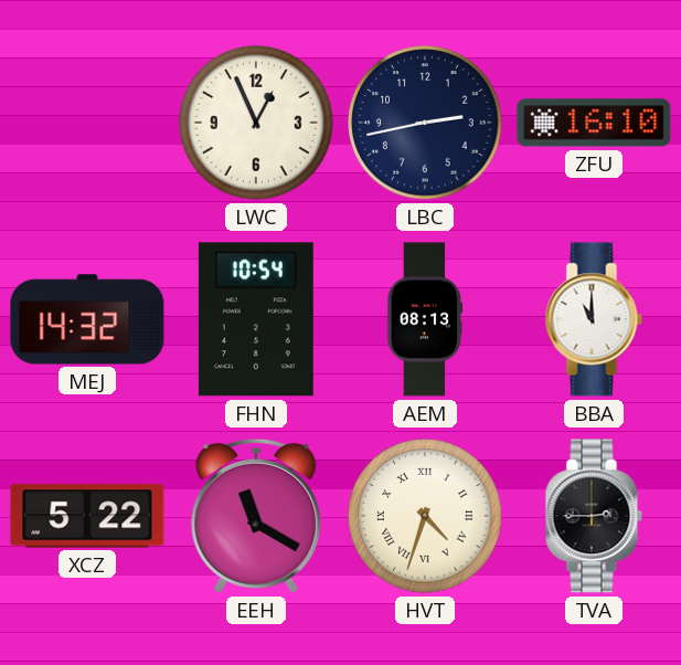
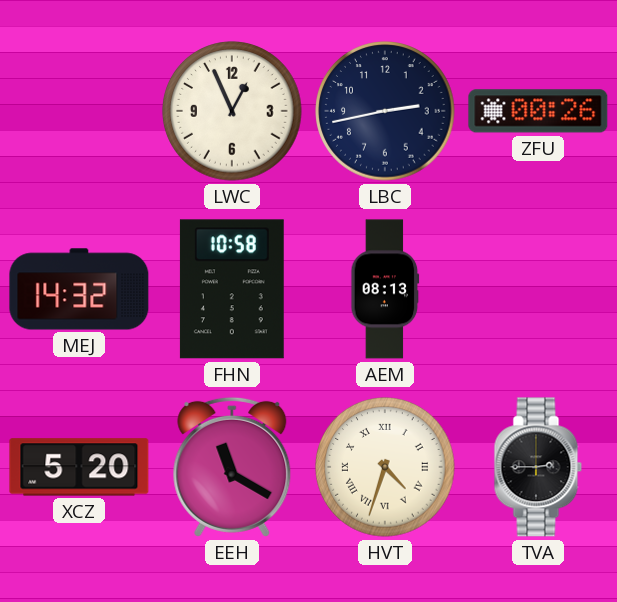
ZFU: 16:10 -> 00:26 (538, 111)
FHN: 10:54 -> 10:58 (232, 289)
BBA: 11:00 -> none (594, 319)
XCZ: 5:22 -> 5:20 (79, 467)
